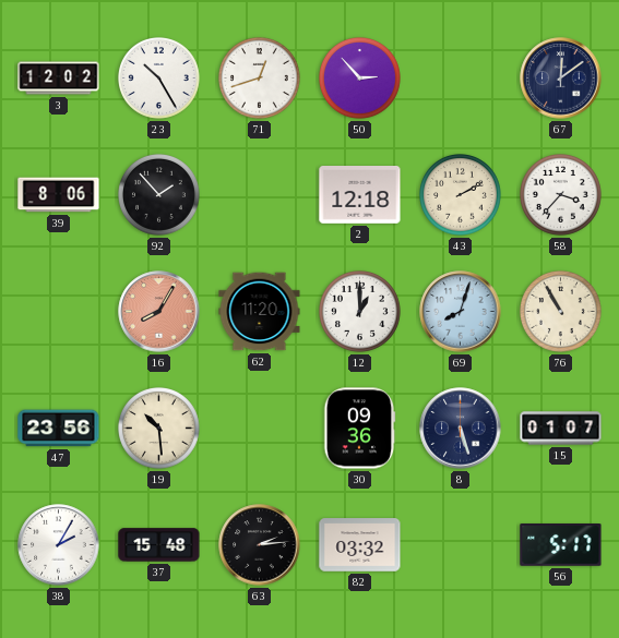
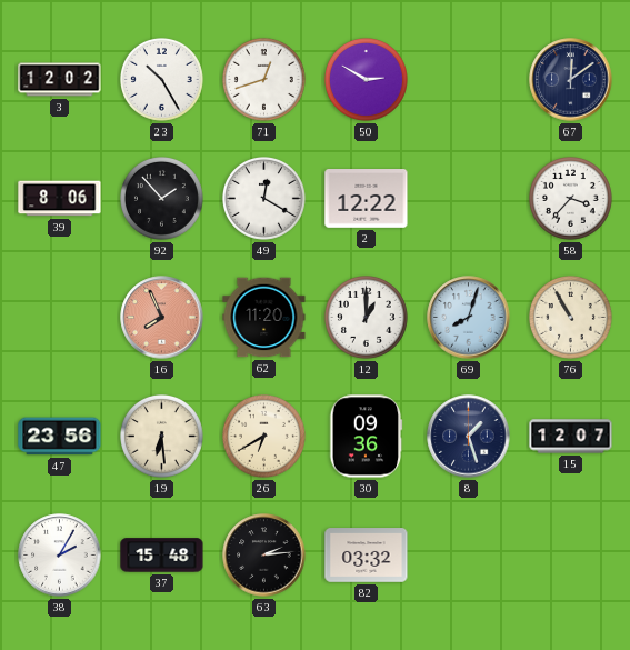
50: 2:53 -> 2:50 (367, 80)
49: none -> 12:20 (264, 199)
2: 12:18 -> 12:22 (367, 199)
43: 2:10 -> none (461, 195)
16: 8:05 -> 7:56 (162, 318)
19: 10:29 -> 6:29 (162, 437)
26: none -> 6:40 (264, 437)
8: 5:27 -> 1:27 (469, 437)
15: 01:07 -> 12:07 (571, 437)
56: 5:17 -> none (561, 545)
